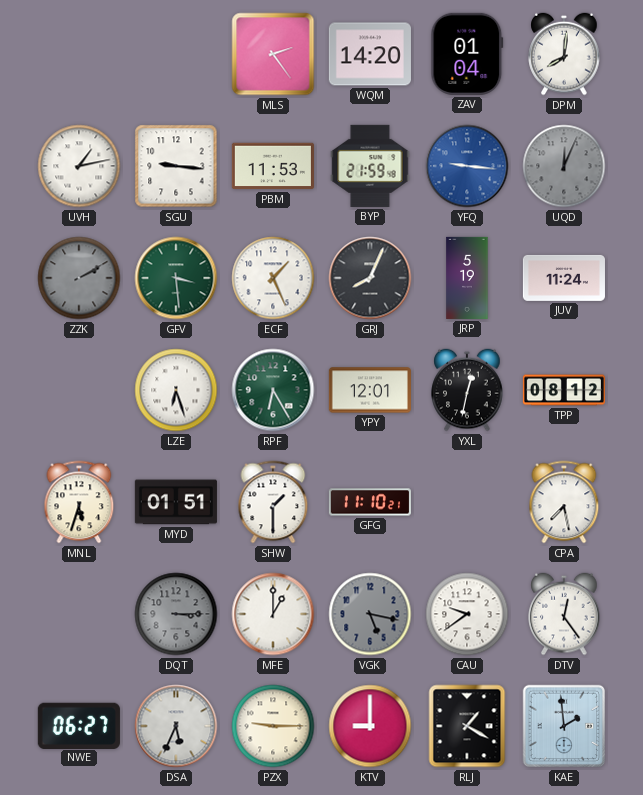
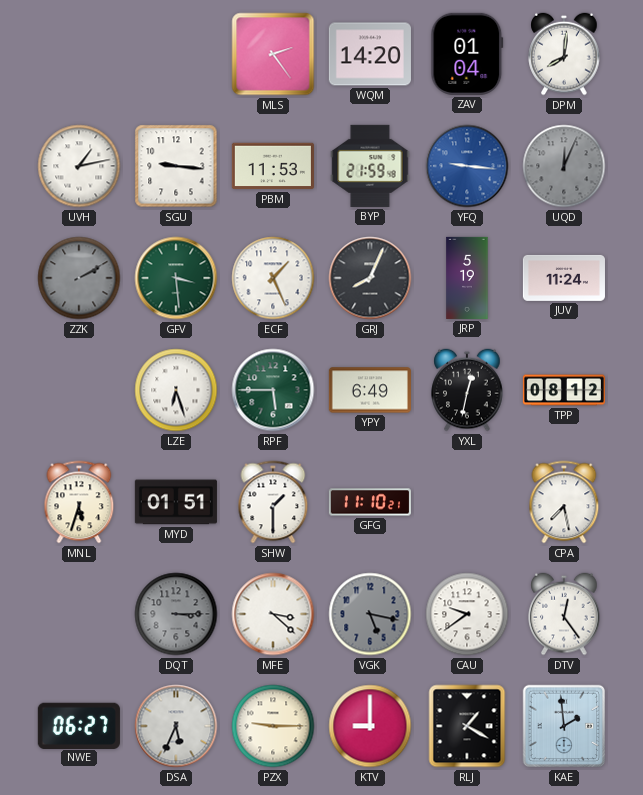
RPF: 6:25 -> 5:45 (273, 390)
YPY: 12:01 -> 6:49 (370, 390)
MFE: 1:00 -> 3:22 (273, 614)
